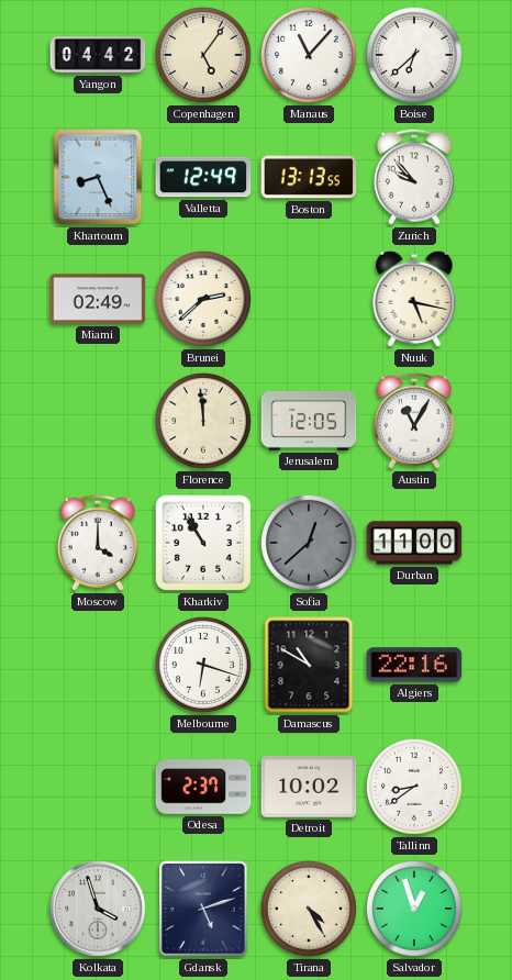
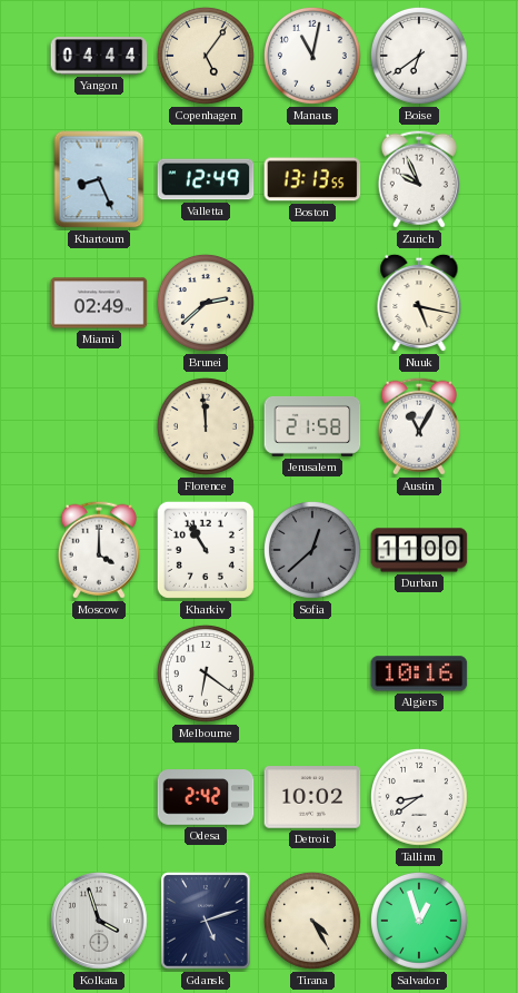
Yangon: 04:42 -> 04:44 (99, 56)
Manaus: 11:07 -> 11:02 (312, 56)
Boise: 6:38 -> 6:39 (419, 56)
Zurich: 9:53 -> 9:56 (419, 179)
Jerusalem: 12:05 -> 21:58 (312, 426)
Melbourne: 6:18 -> 6:21 (206, 674)
Damascus: 10:50 -> none (309, 665)
Algiers: 22:16 -> 10:16 (419, 674)
Odesa: 2:37 -> 2:42 (206, 797)
